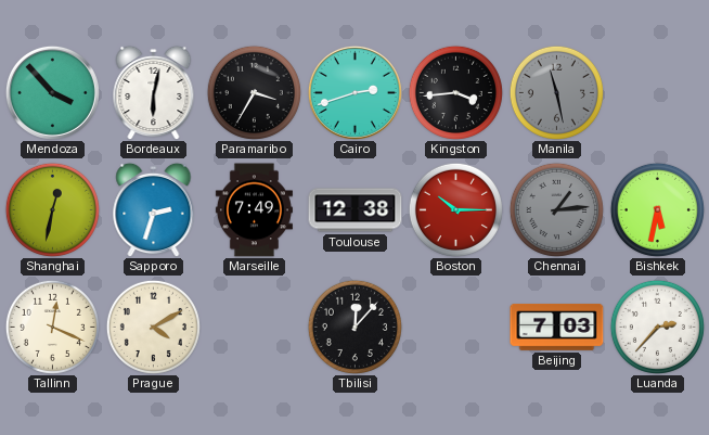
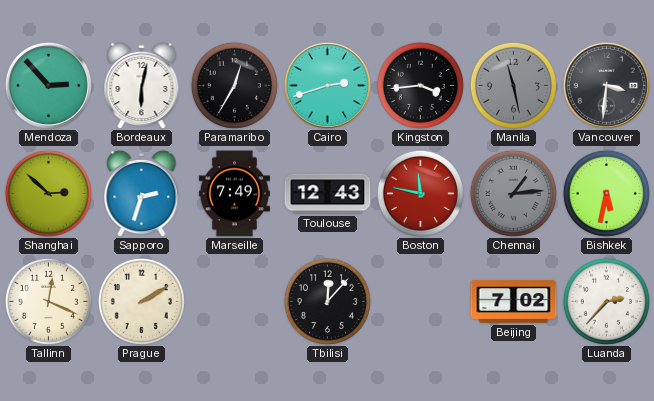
Mendoza: 3:53 -> 2:53 (48, 85)
Paramaribo: 3:35 -> 12:35 (234, 85)
Vancouver: none -> 3:31 (606, 85)
Shanghai: 12:32 -> 2:52 (48, 193)
Toulouse: 12:38 -> 12:43 (328, 194)
Boston: 10:15 -> 11:47 (420, 193)
Prague: 4:10 -> 2:10 (141, 301)
Beijing: 7:03 -> 7:02 (514, 301)
